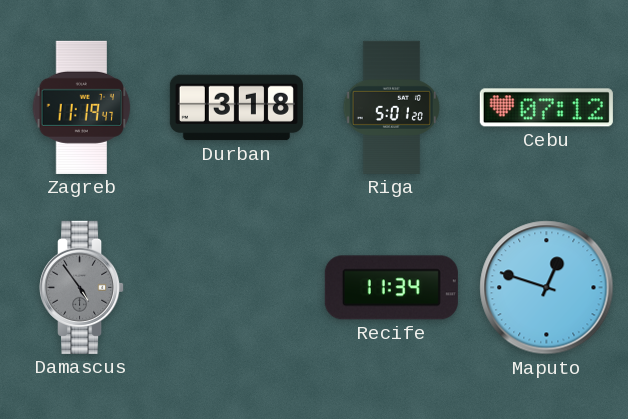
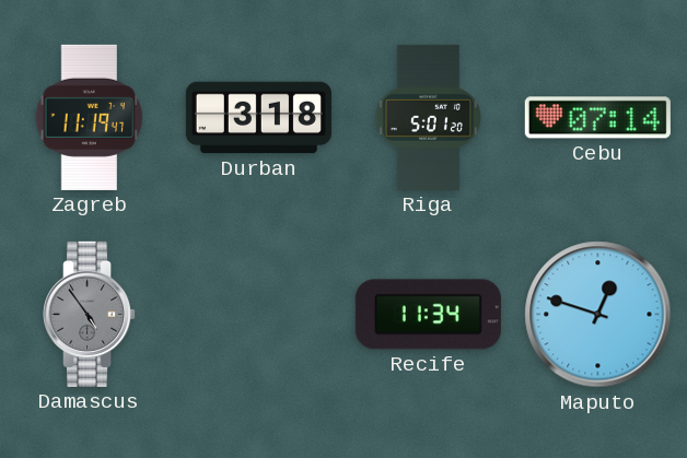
Cebu: 07:12 -> 07:14 (597, 118)
